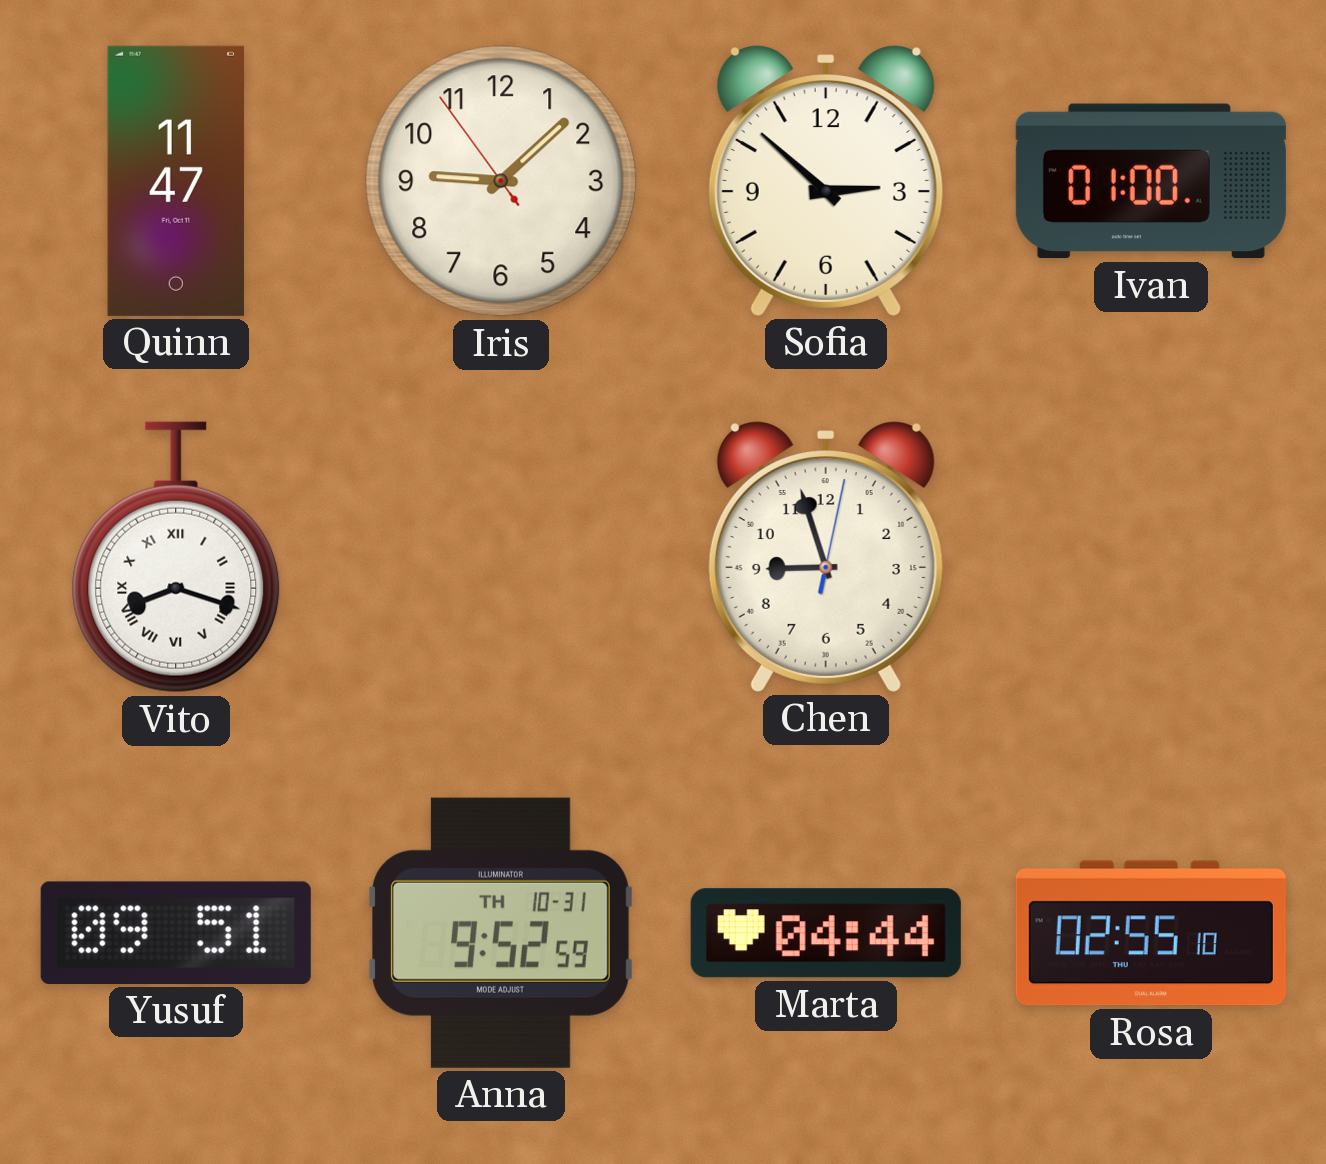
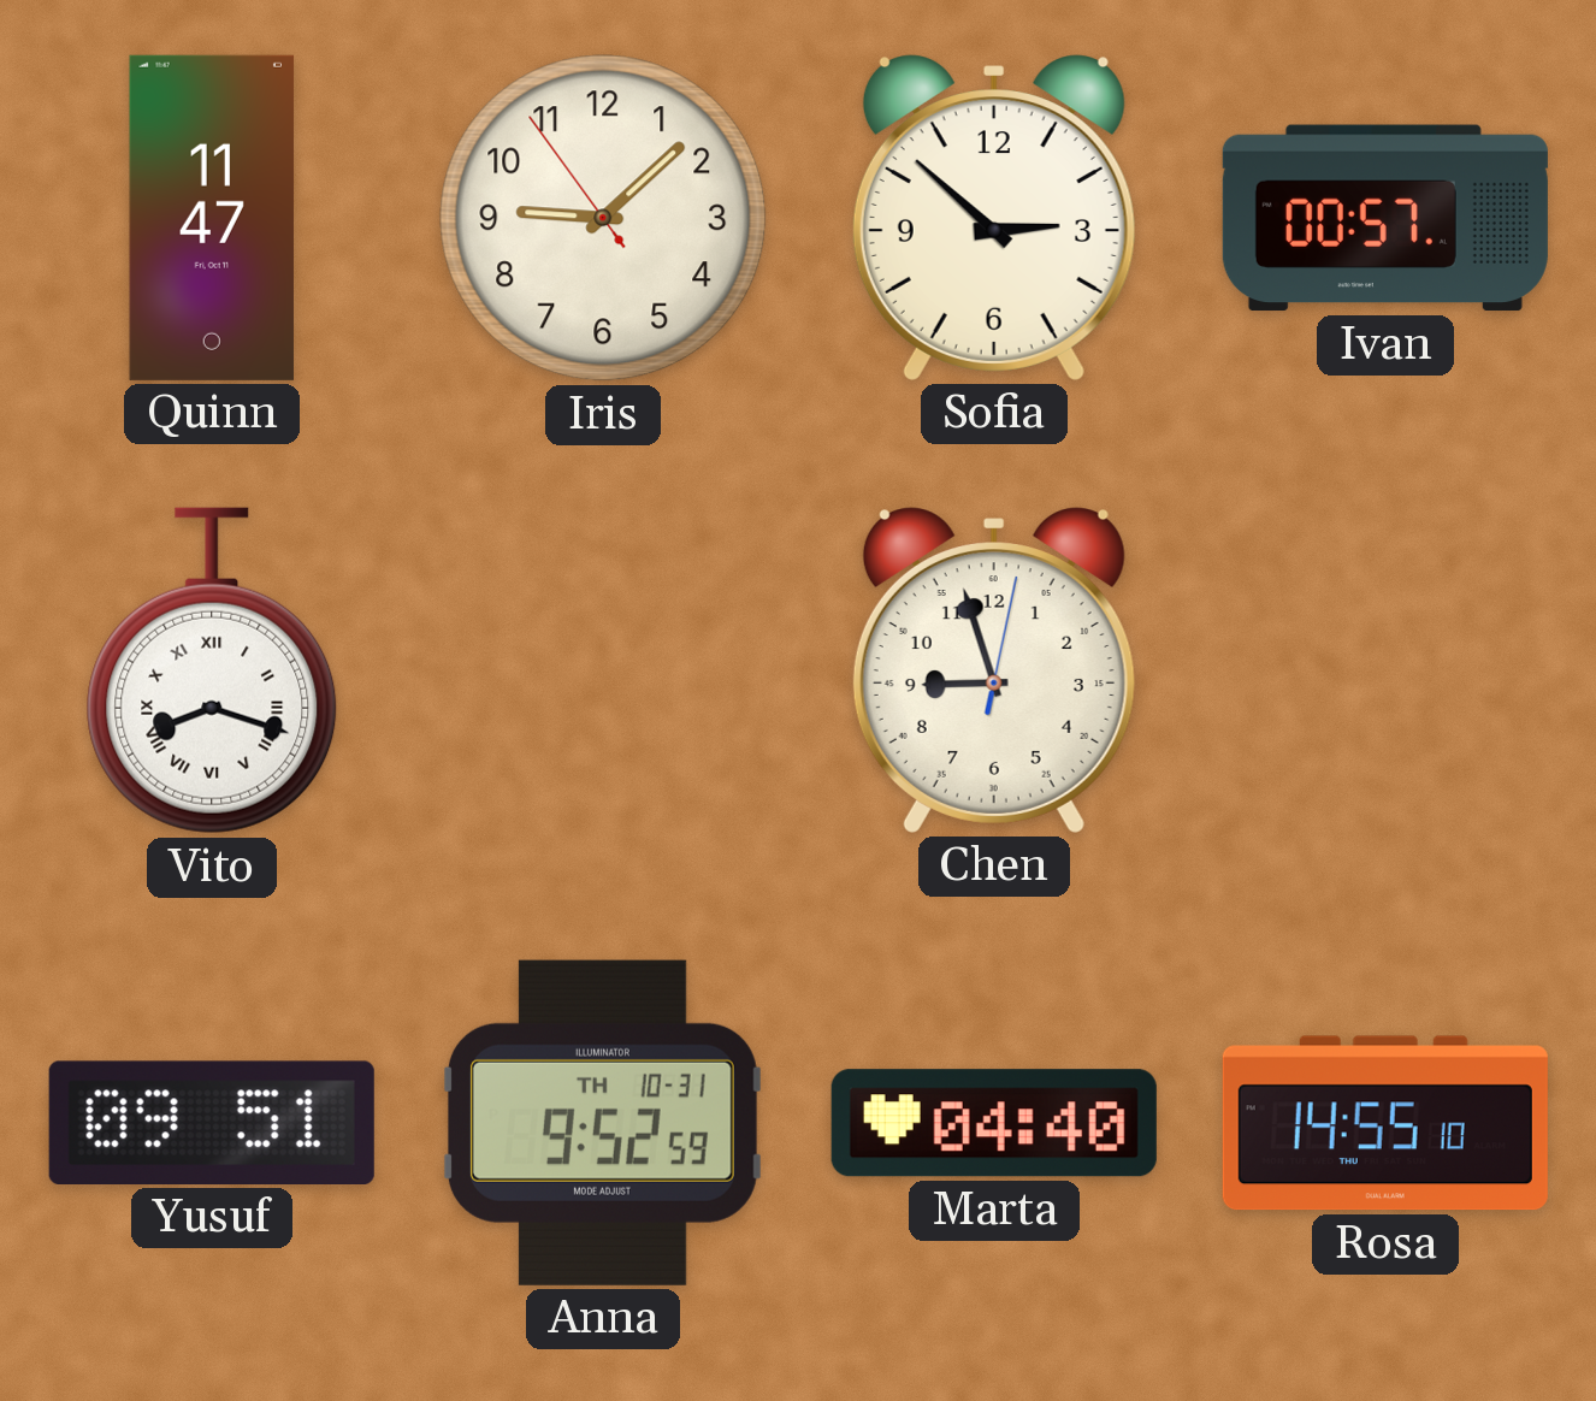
Ivan: 01:00 -> 00:57 (1385, 218)
Marta: 04:44 -> 04:40 (994, 1123)
Rosa: 02:55 -> 14:55 (1385, 1123)
